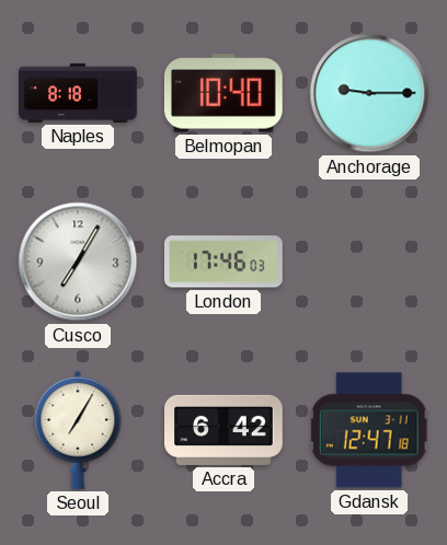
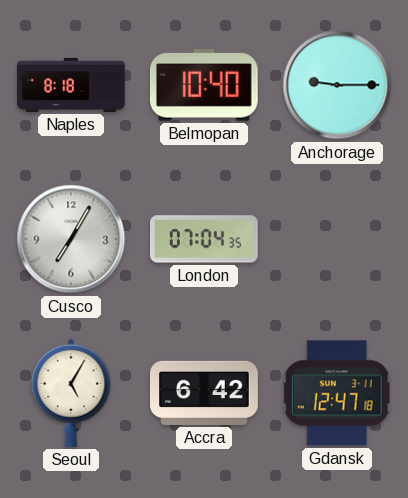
London: 17:46 -> 07:04 (205, 239)
Seoul: 7:05 -> 5:05 (71, 393)
